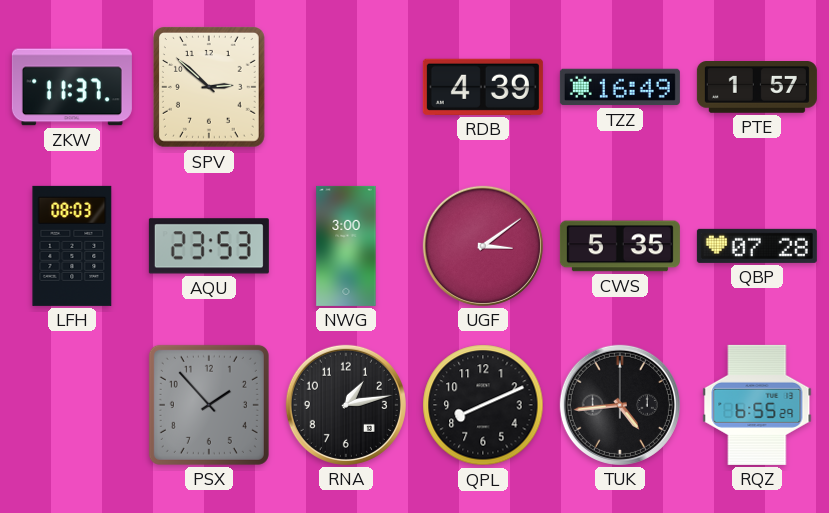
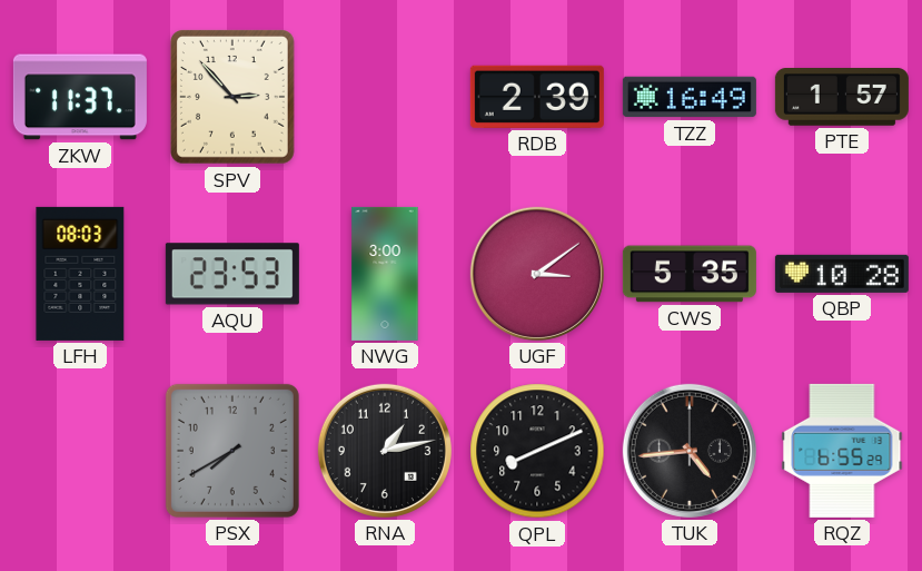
SPV: 2:52 -> 2:53 (232, 98)
RDB: 4:39 -> 2:39 (537, 97)
QBP: 07:28 -> 10:28 (842, 274)
PSX: 1:53 -> 7:40 (232, 451)
